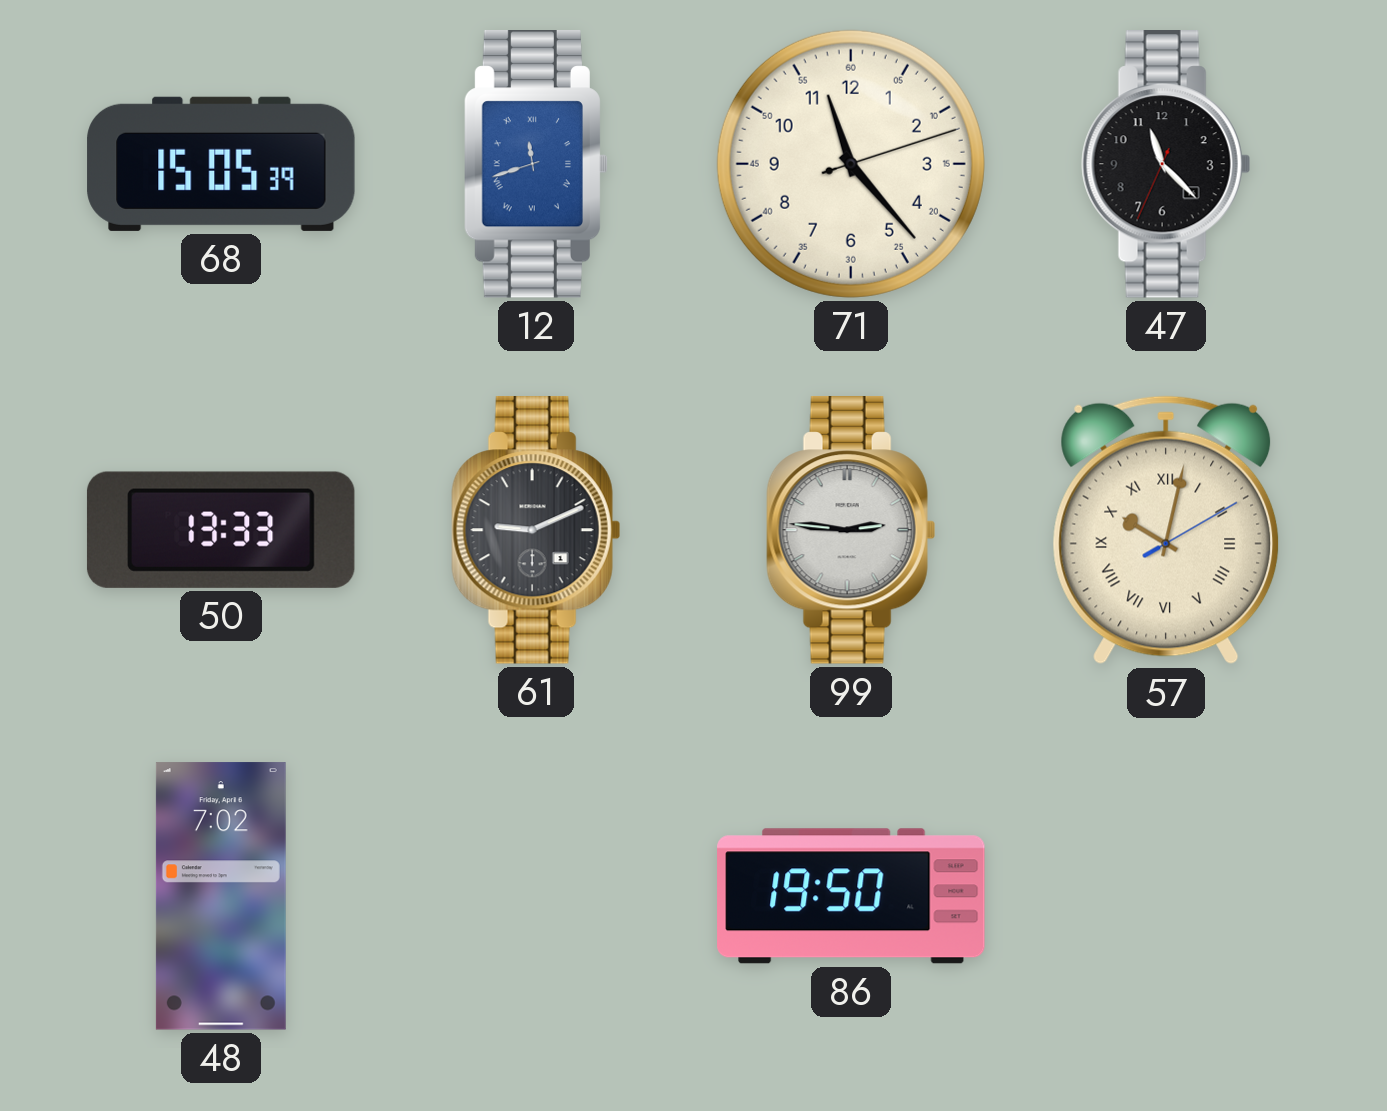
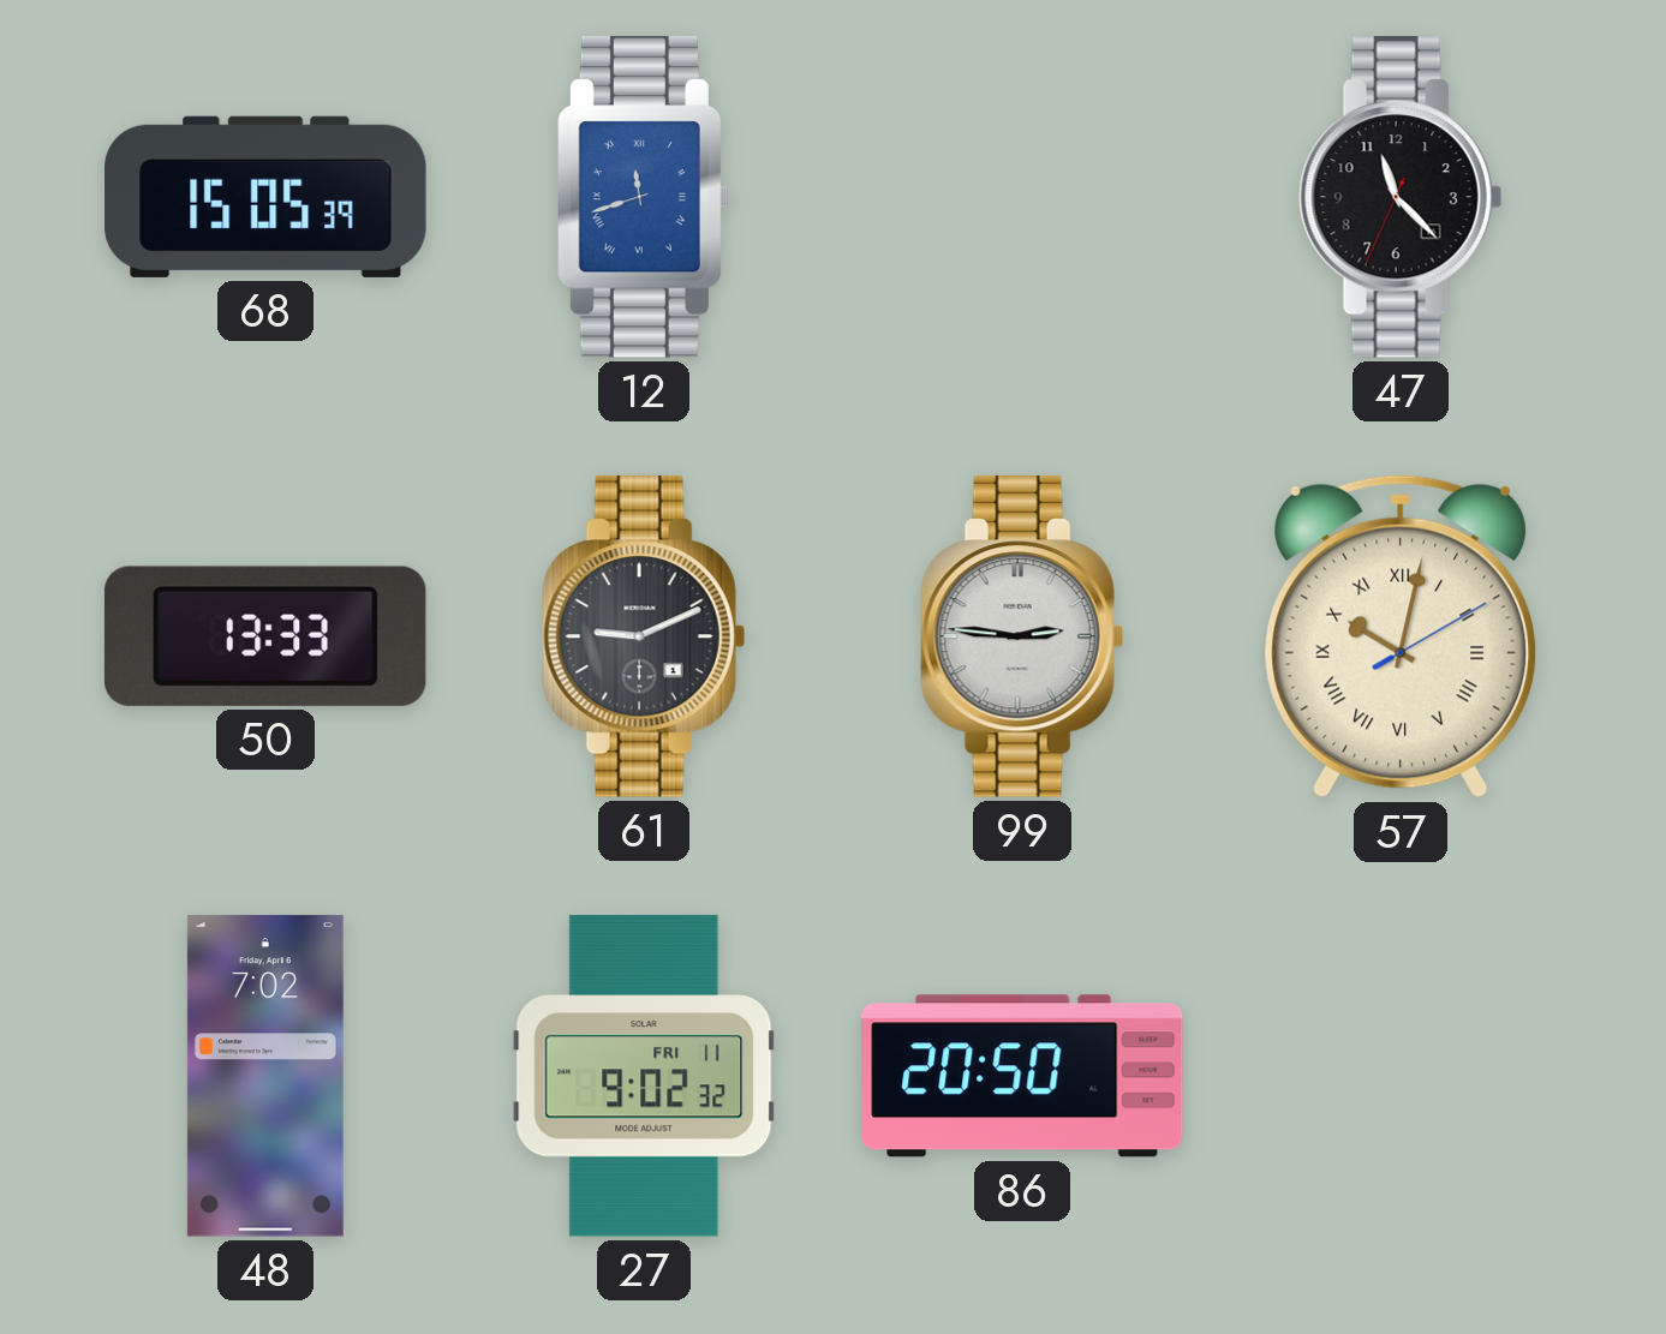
71: 11:23 -> none (851, 164)
27: none -> 9:02 (644, 1076)
86: 19:50 -> 20:50 (1022, 1076)
